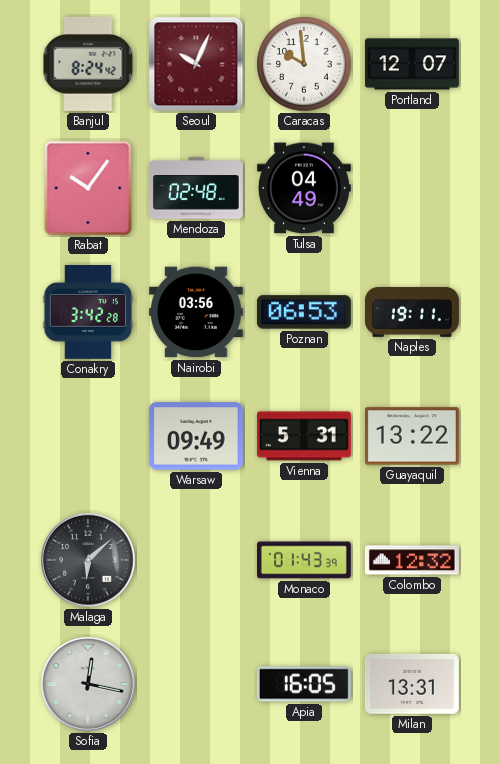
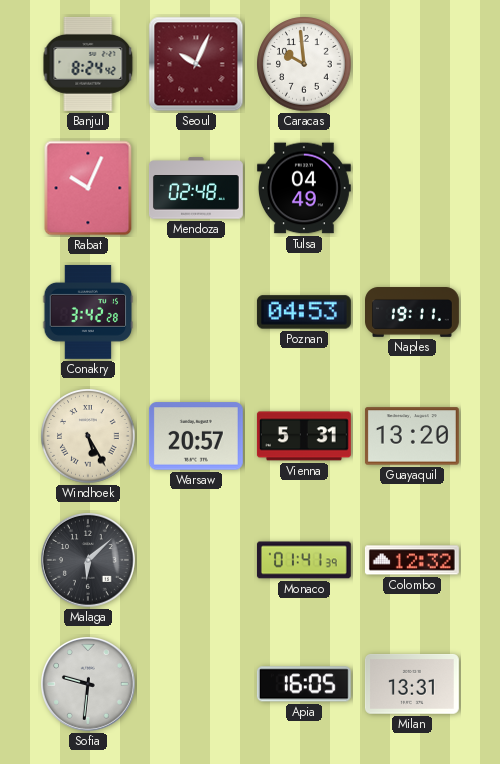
Portland: 12:07 -> none (412, 64)
Rabat: 10:06 -> 10:04 (88, 188)
Nairobi: 03:56 -> none (196, 312)
Poznan: 06:53 -> 04:53 (304, 312)
Windhoek: none -> 5:25 (88, 436)
Warsaw: 09:49 -> 20:57 (196, 436)
Guayaquil: 13:22 -> 13:20 (412, 436)
Monaco: 01:43 -> 01:41 (304, 560)
Sofia: 12:17 -> 9:31 (89, 685)
